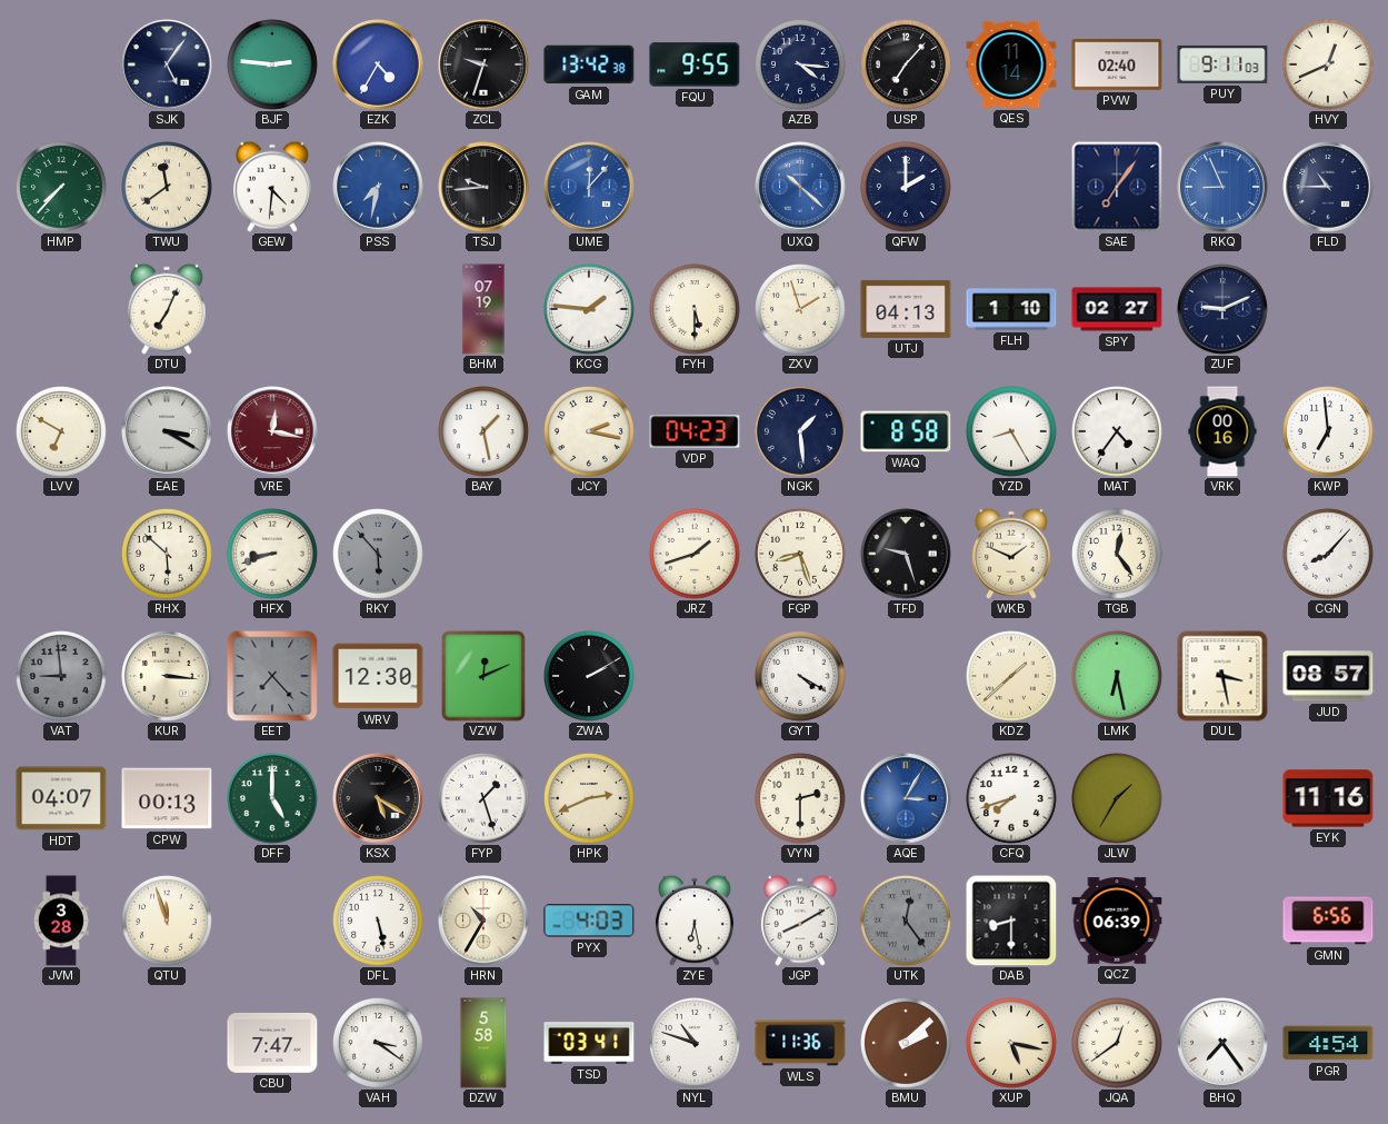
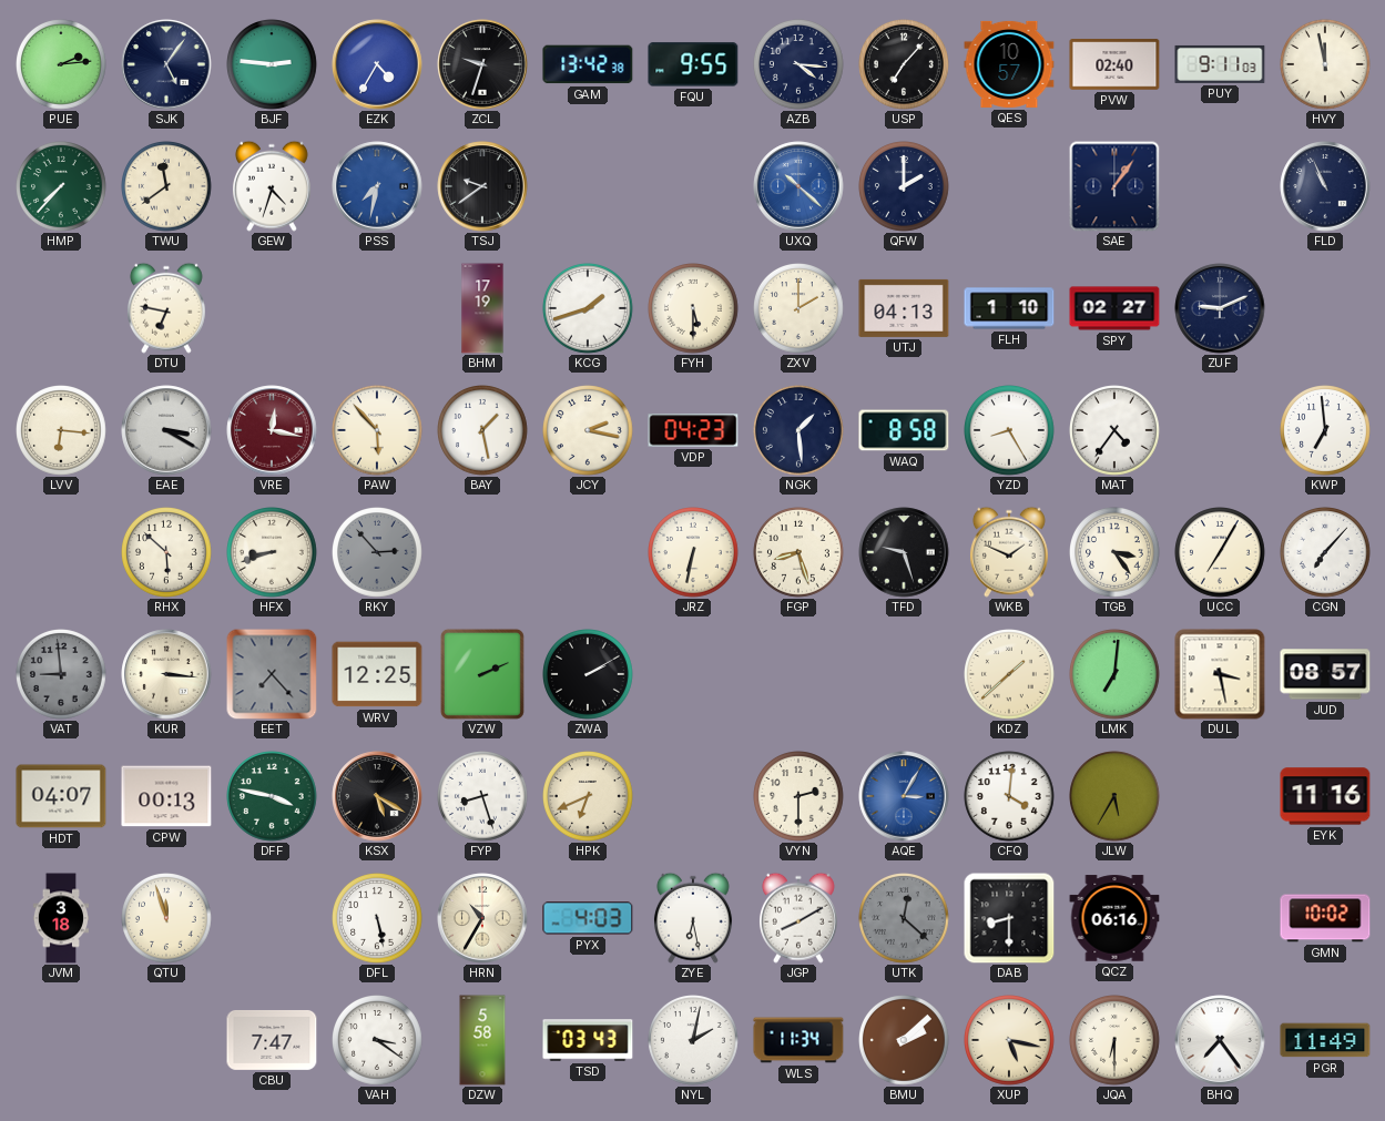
PUE: none -> 2:14 (62, 65)
QES: 11:14 -> 10:57 (1009, 64)
HVY: 12:41 -> 11:58 (1326, 65)
GEW: 4:31 -> 4:33 (272, 186)
TSJ: 9:44 -> 9:39 (482, 186)
UME: 12:07 -> none (589, 187)
SAE: 7:06 -> 1:06 (1114, 186)
RKQ: 8:56 -> none (1222, 187)
FLD: 10:45 -> 10:56 (1325, 186)
DTU: 7:04 -> 6:47 (166, 308)
BHM: 07:19 -> 17:19 (482, 308)
KCG: 1:46 -> 1:42 (589, 309)
ZXV: 1:57 -> 2:00 (800, 309)
LVV: 6:50 -> 6:16 (62, 431)
PAW: none -> 5:53 (378, 431)
VRK: 00:16 -> none (1222, 431)
RKY: 5:53 -> 2:53 (378, 553)
JRZ: 1:42 -> 6:32 (694, 553)
TGB: 12:24 -> 3:24 (1116, 553)
UCC: none -> 7:05 (1221, 553)
CGN: 8:07 -> 7:07 (1326, 553)
WRV: 12:30 -> 12:25 (377, 674)
VZW: 12:11 -> 2:11 (482, 674)
GYT: 4:20 -> none (801, 677)
LMK: 6:28 -> 7:01 (1116, 675)
DFF: 5:00 -> 3:47 (273, 797)
FYP: 1:27 -> 8:27 (483, 797)
HPK: 2:41 -> 6:41 (589, 797)
CFQ: 7:42 -> 4:01 (1010, 797)
JLW: 1:35 -> 5:35 (1116, 797)
JVM: 3:28 -> 3:18 (60, 918)
UTK: 12:24 -> 12:22 (905, 919)
QCZ: 06:39 -> 06:16 (1114, 918)
GMN: 6:56 -> 10:02 (1325, 918)
TSD: 03:41 -> 03:43 (588, 1040)
NYL: 10:48 -> 2:02 (694, 1041)
WLS: 11:36 -> 11:34 (798, 1040)
JQA: 12:39 -> 6:30 (1116, 1041)
PGR: 4:54 -> 11:49 (1325, 1040)
